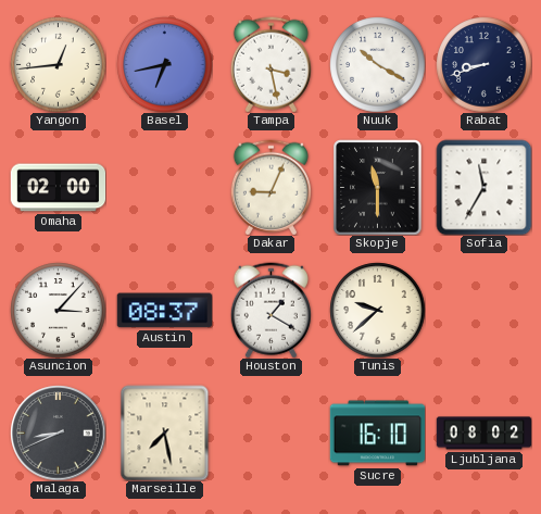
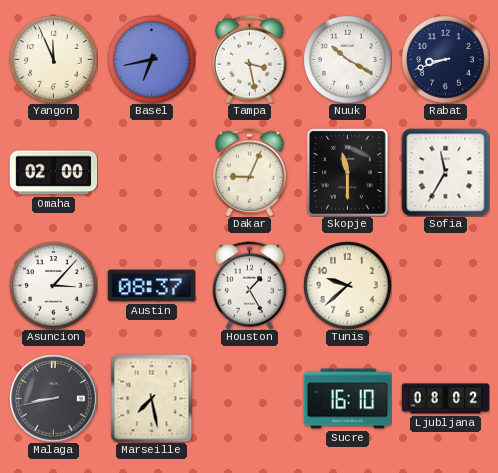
Yangon: 12:44 -> 11:56 (53, 59)
Houston: 1:20 -> 1:25 (249, 285)
Malaga: 8:41 -> 8:43 (53, 398)
